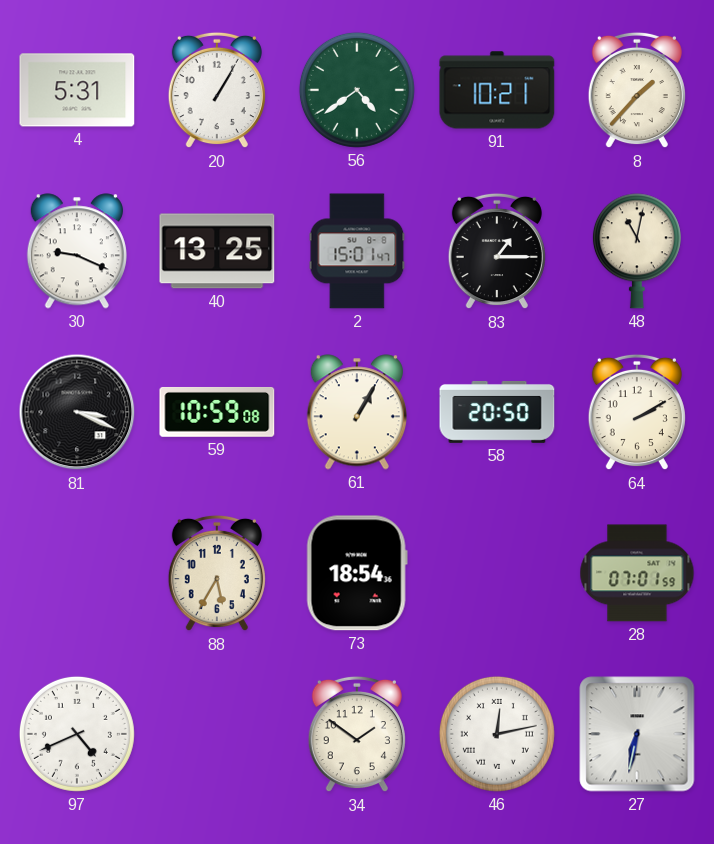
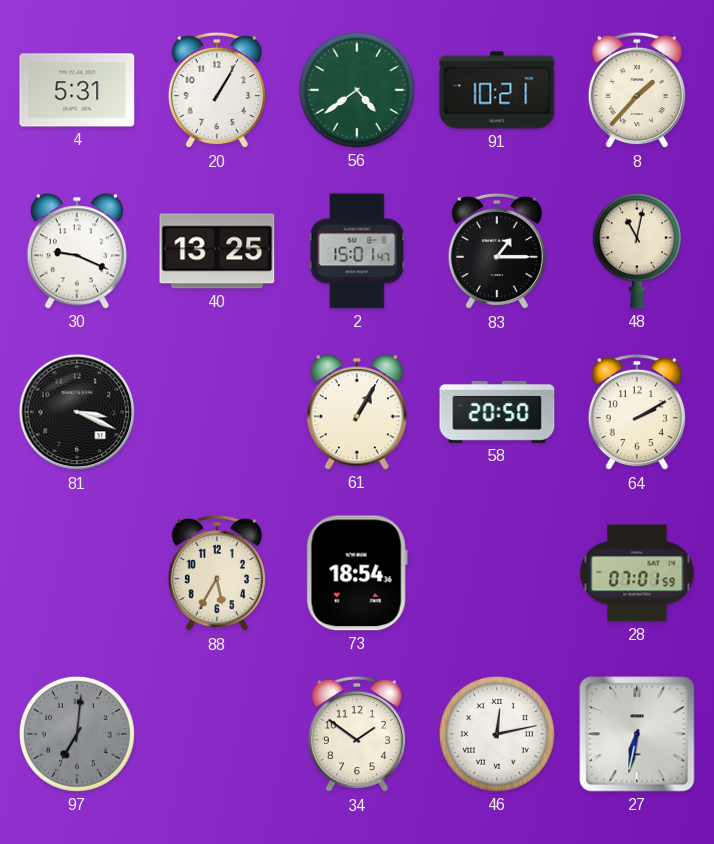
59: 10:59 -> none (217, 412)
97: 4:41 -> 7:01 (77, 734)
97 dial: white -> grey (77, 734)
